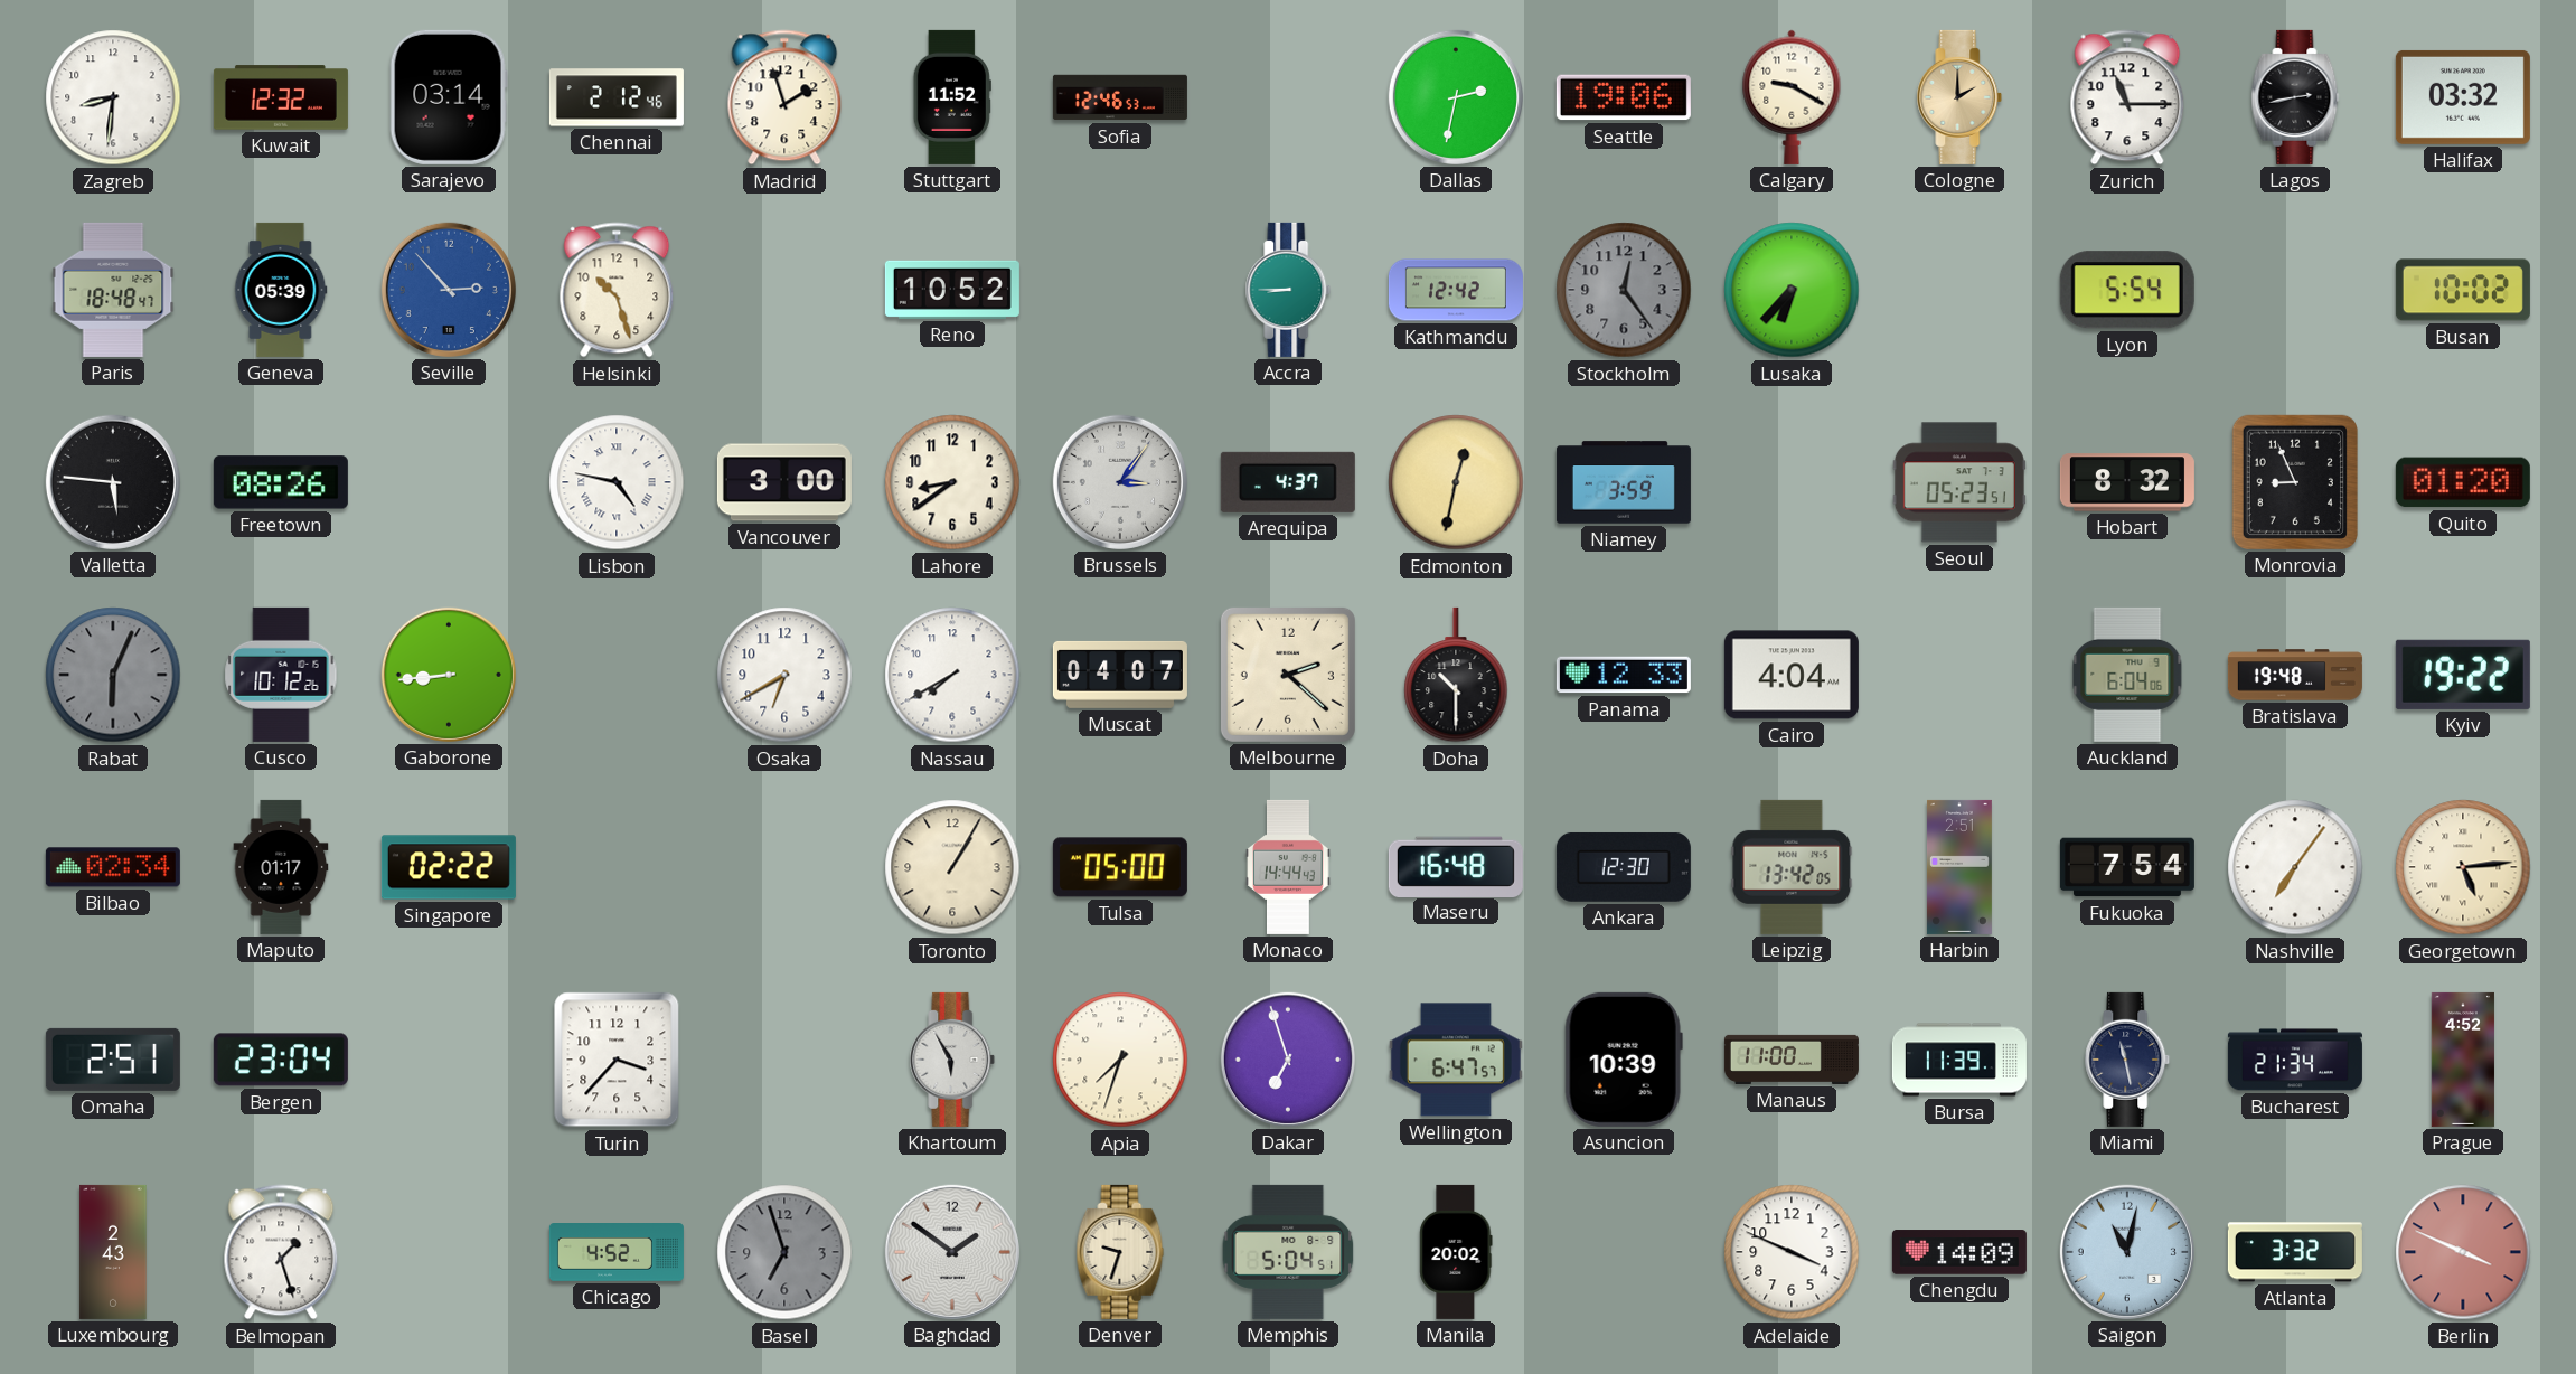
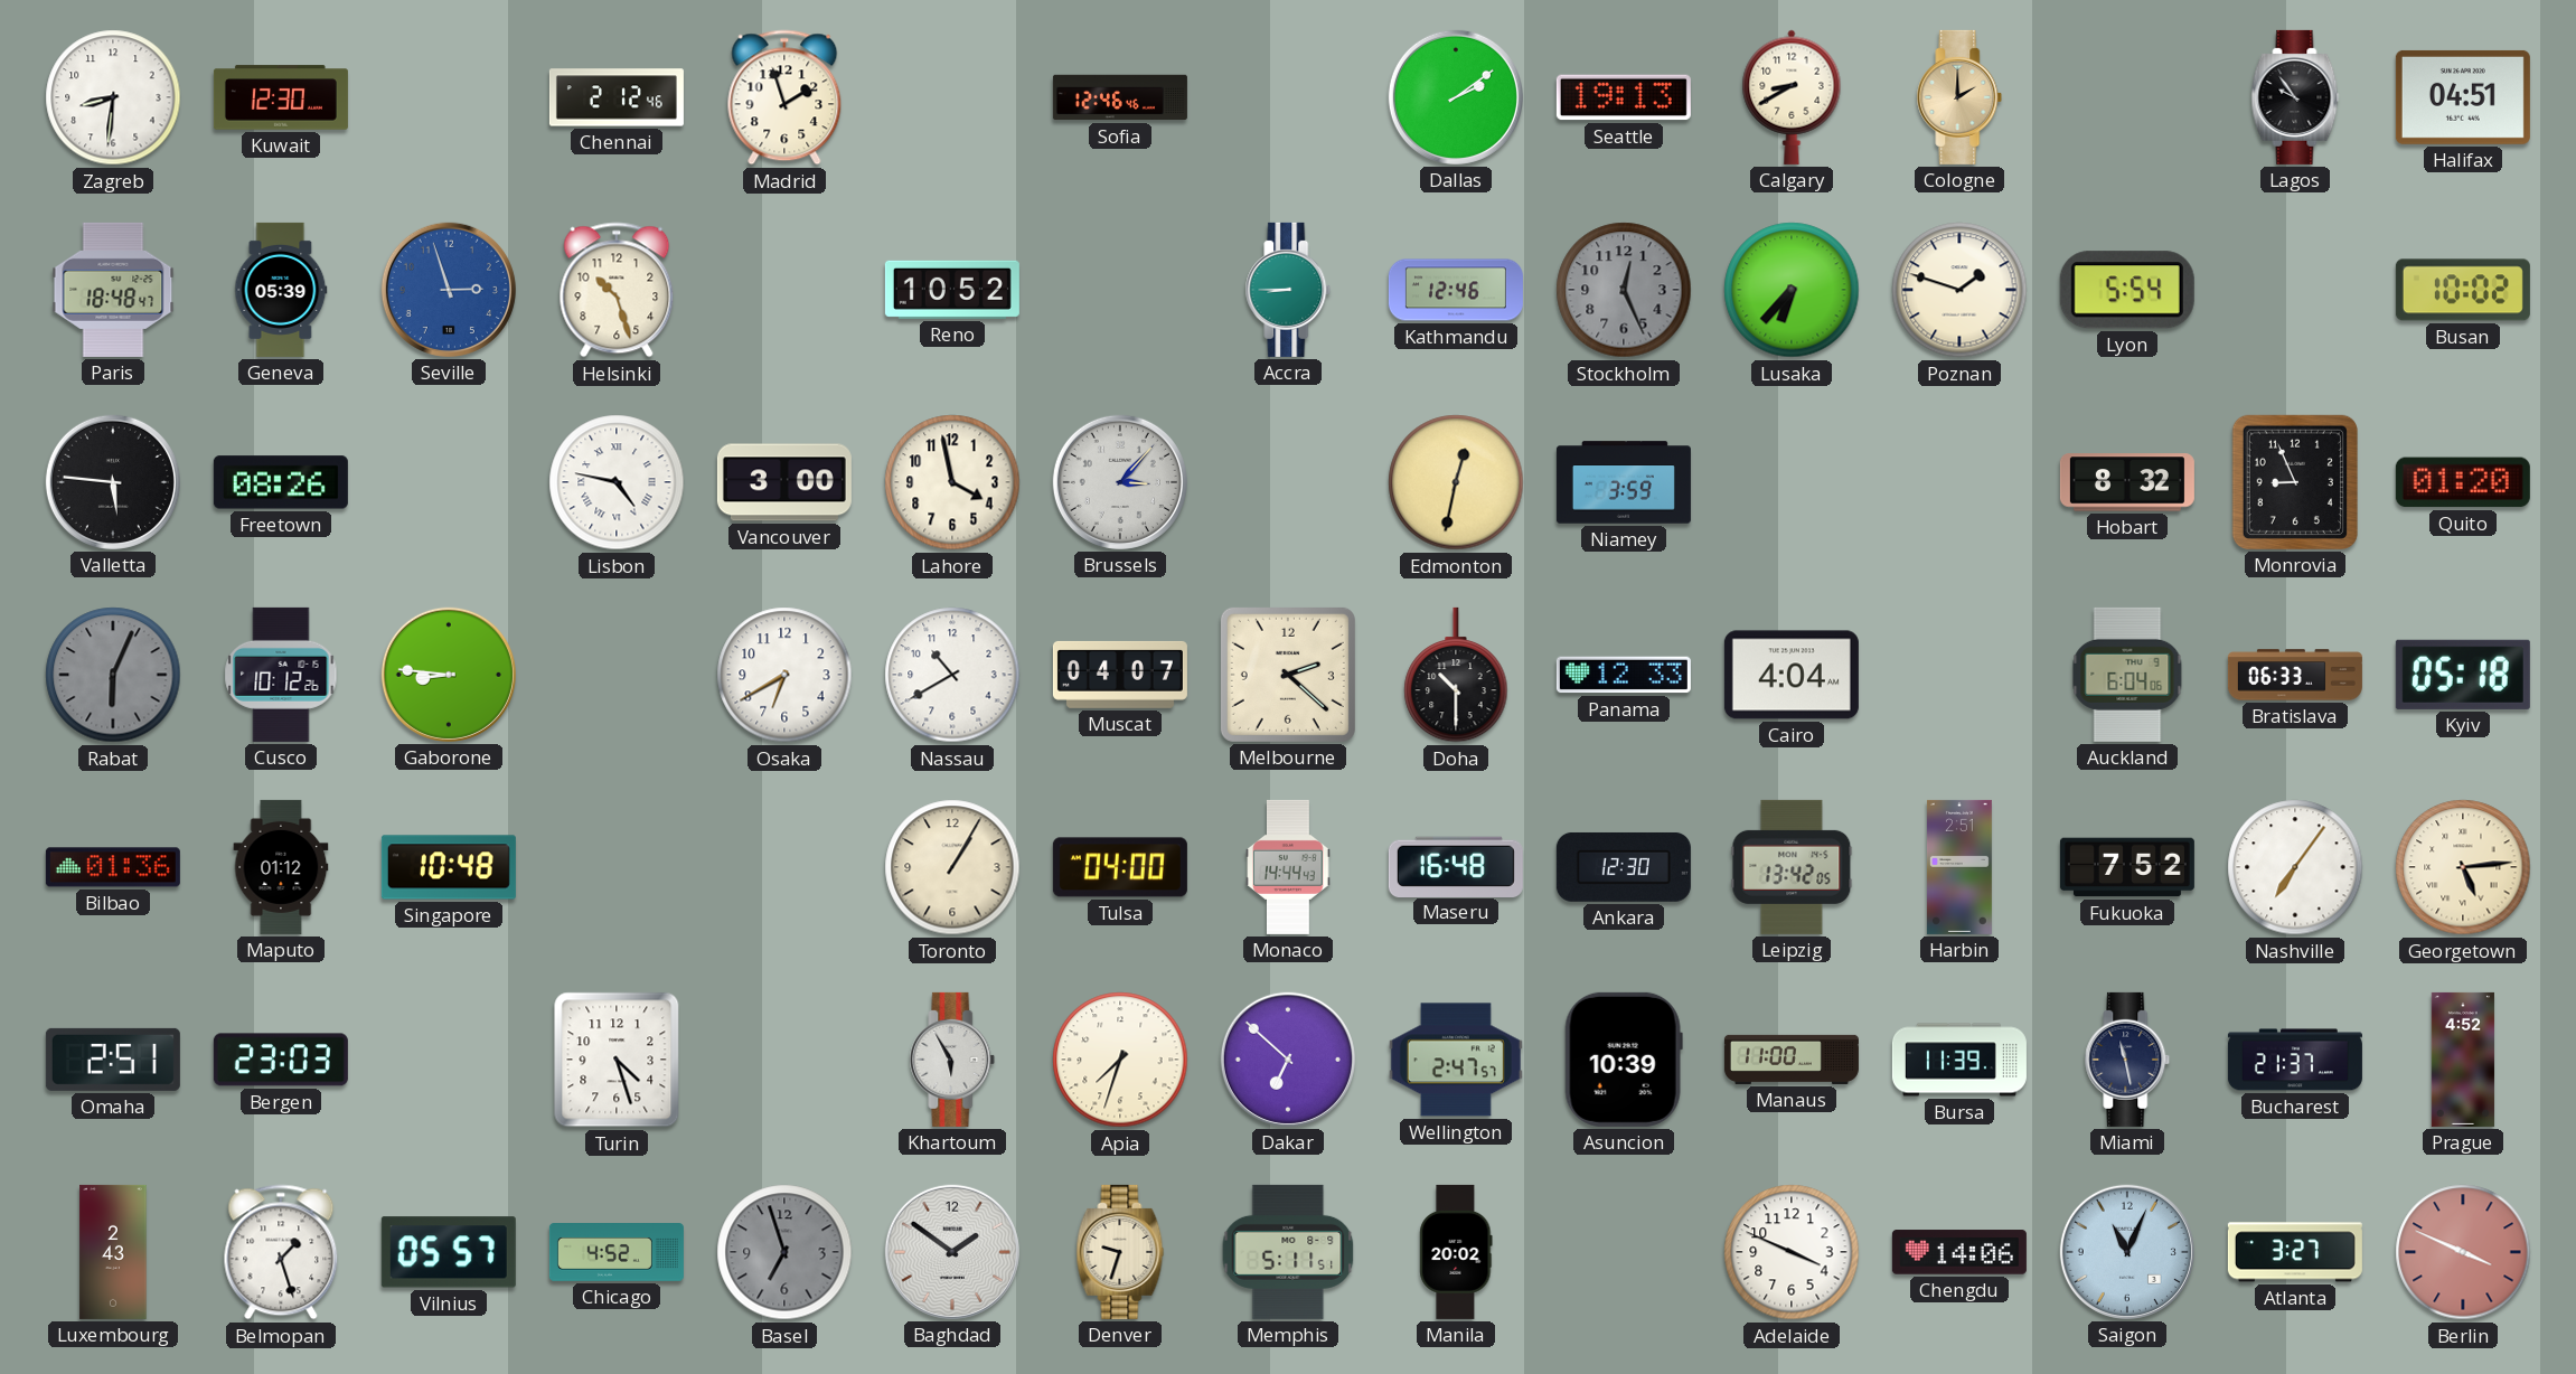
Kuwait: 12:32 -> 12:30 (281, 97)
Sarajevo: 03:14 -> none (449, 97)
Stuttgart: 11:52 -> none (952, 97)
Sofia: 12:46:53 -> 12:46:46 (1120, 97)
Dallas: 2:32 -> 2:09 (1456, 97)
Seattle: 19:06 -> 19:13 (1624, 97)
Calgary: 9:20 -> 8:40 (1792, 97)
Zurich: 11:15 -> none (2127, 97)
Lagos: 2:43 -> 9:54 (2295, 97)
Halifax: 03:32 -> 04:51 (2463, 97)
Seville: 2:53 -> 2:57 (449, 290)
Kathmandu: 12:42 -> 12:46 (1456, 290)
Stockholm: 12:24 -> 12:26 (1624, 290)
Poznan: none -> 1:48 (1959, 290)
Lahore: 8:39 -> 3:58 (952, 482)
Brussels: 3:06 -> 3:07 (1120, 482)
Arequipa: 4:37 -> none (1288, 482)
Seoul: 05:23 -> none (1959, 482)
Gaborone: 8:44 -> 8:46 (449, 675)
Nassau: 7:40 -> 10:40 (952, 675)
Bratislava: 19:48 -> 06:33 (2295, 675)
Kyiv: 19:22 -> 05:18 (2463, 675)
Bilbao: 02:34 -> 01:36 (113, 867)
Maputo: 01:17 -> 01:12 (281, 867)
Singapore: 02:22 -> 10:48 (449, 867)
Tulsa: 05:00 -> 04:00 (1120, 867)
Fukuoka: 7:54 -> 7:52 (2127, 867)
Bergen: 23:04 -> 23:03 (281, 1060)
Turin: 3:37 -> 4:27 (617, 1060)
Dakar: 6:57 -> 6:52 (1288, 1060)
Wellington: 6:47 -> 2:47 (1456, 1060)
Bucharest: 21:34 -> 21:37 (2295, 1060)
Vilnius: none -> 05:57 (449, 1252)
Memphis: 5:04 -> 5:11 (1288, 1252)
Chengdu: 14:09 -> 14:06 (1959, 1252)
Saigon: 11:02 -> 11:04 (2127, 1252)
Atlanta: 3:32 -> 3:27 (2295, 1252)
